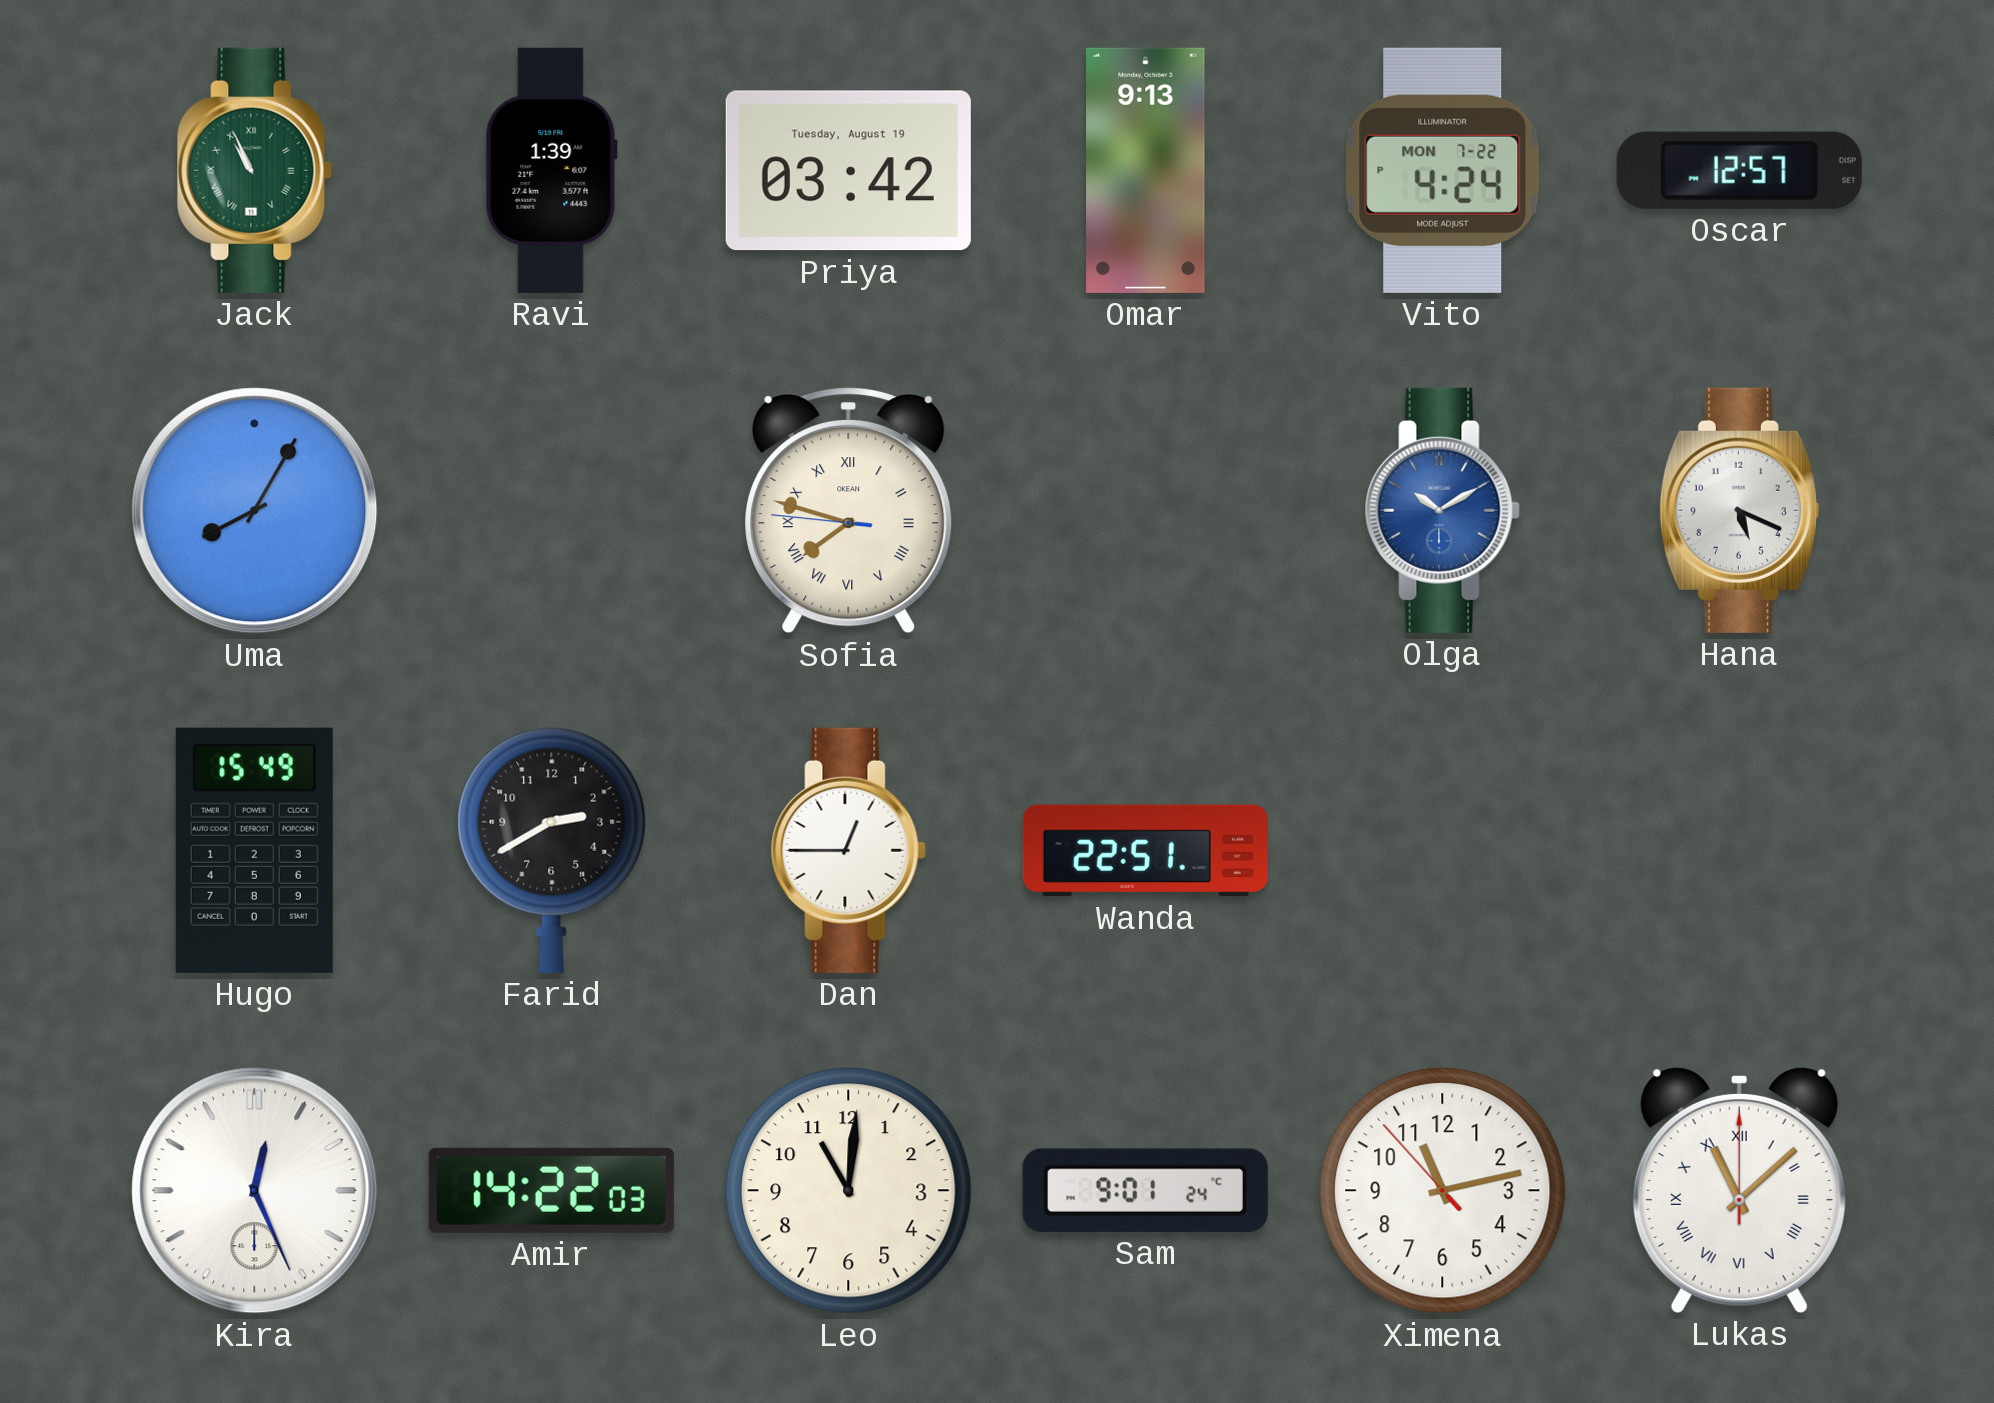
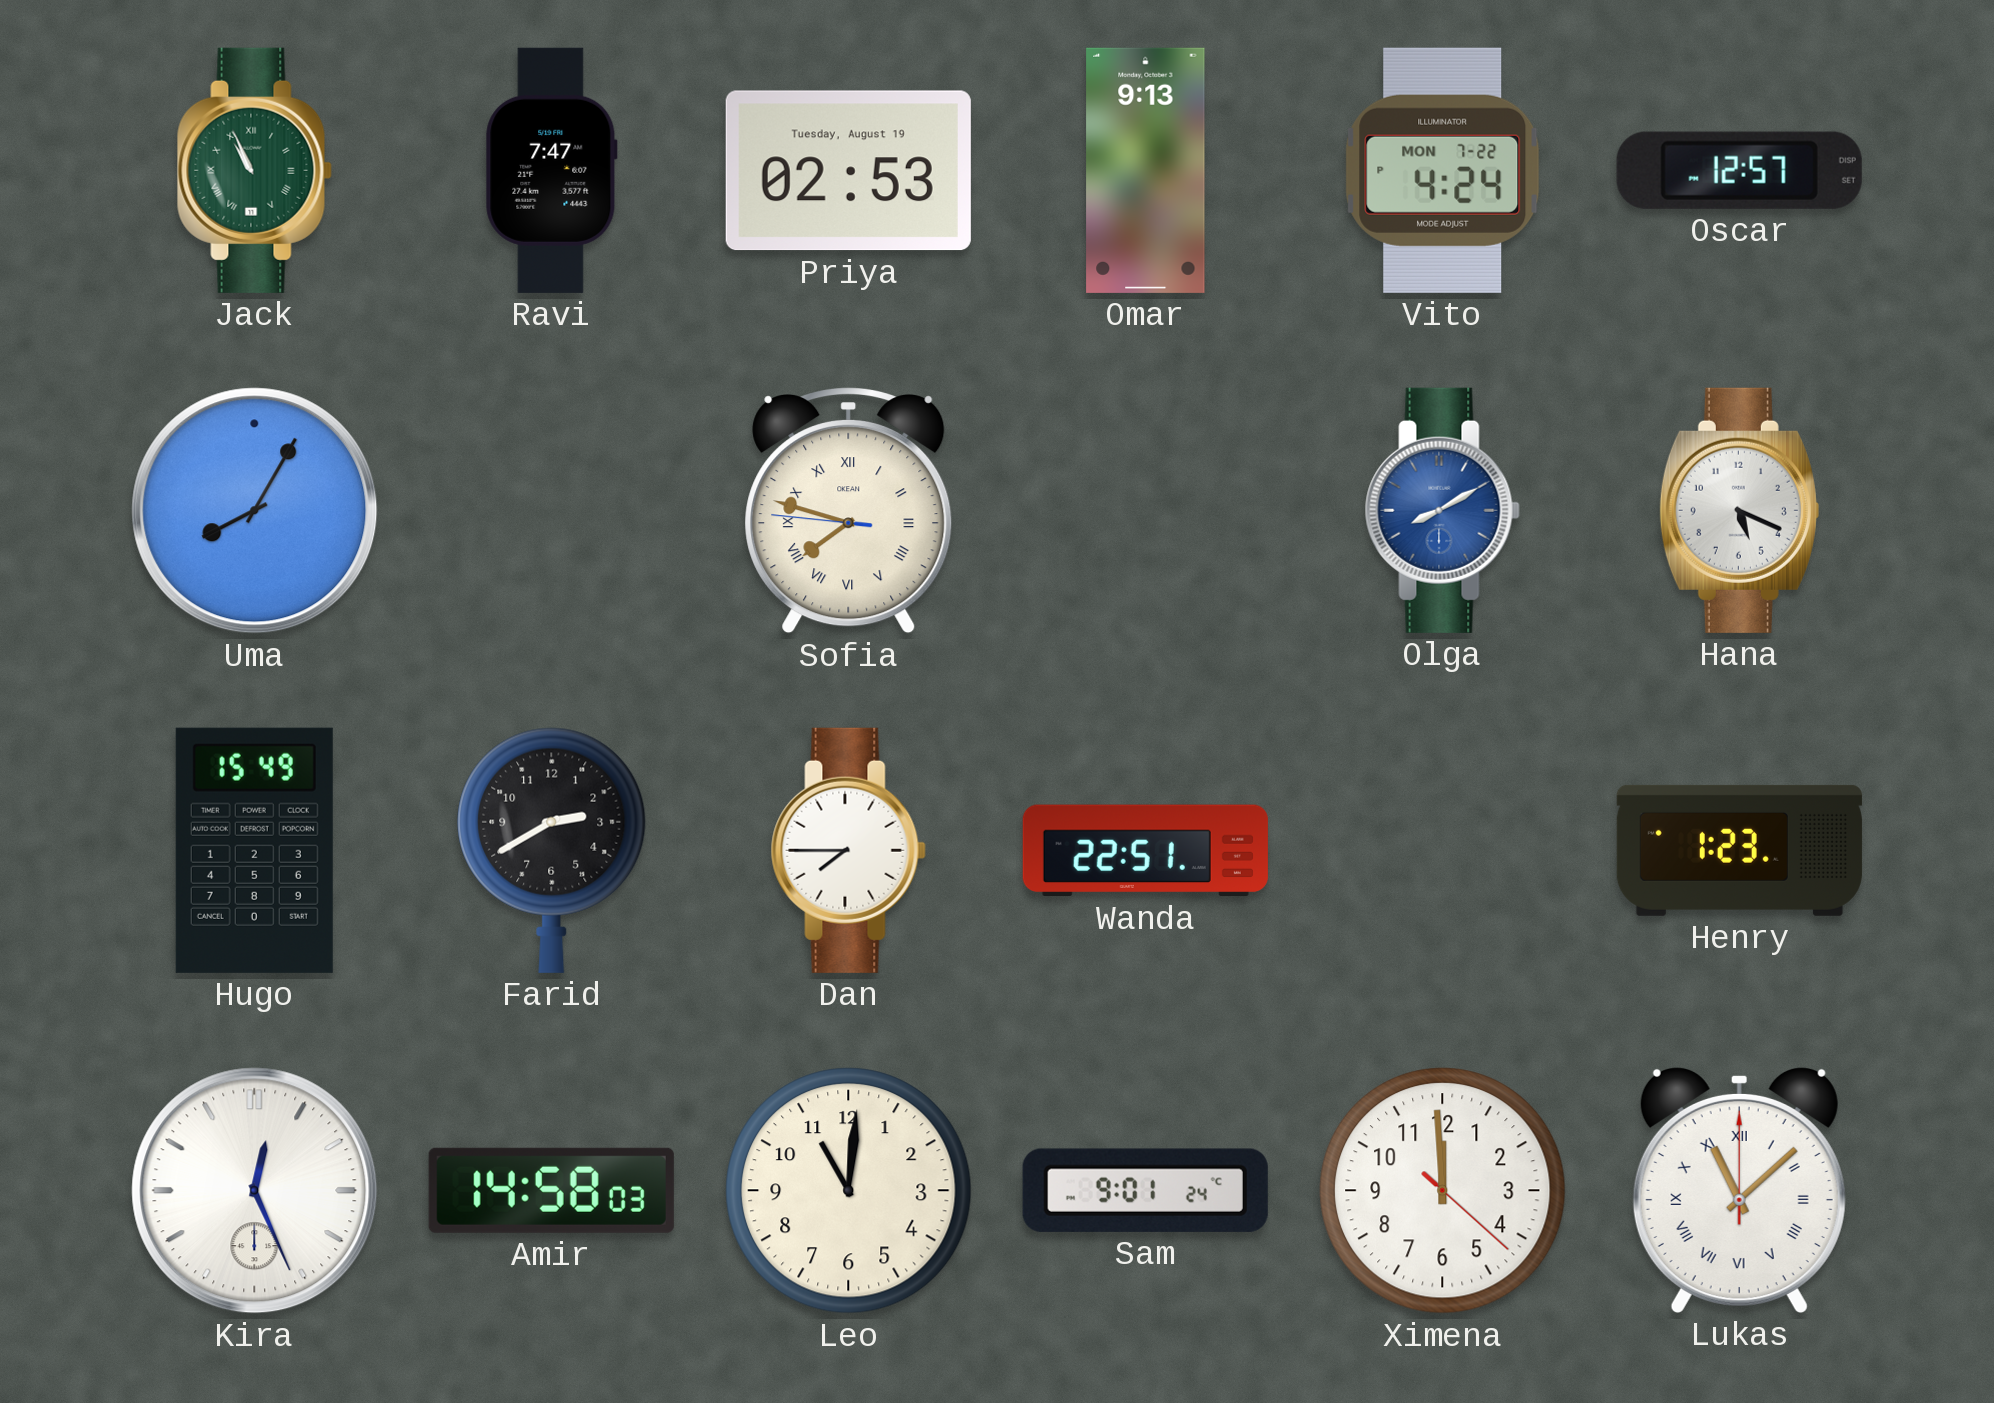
Ravi: 1:39 -> 7:47 (551, 170)
Priya: 03:42 -> 02:53 (848, 171)
Olga: 10:10 -> 8:10 (1442, 510)
Dan: 12:45 -> 7:45 (848, 850)
Henry: none -> 1:23 (1739, 850)
Amir: 14:22 -> 14:58 (551, 1190)
Ximena: 11:12 -> 11:59 (1443, 1191)
